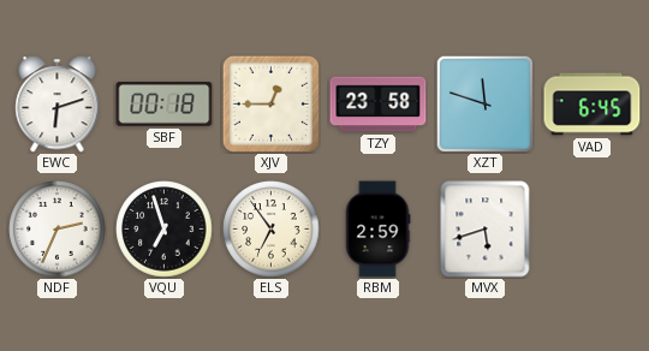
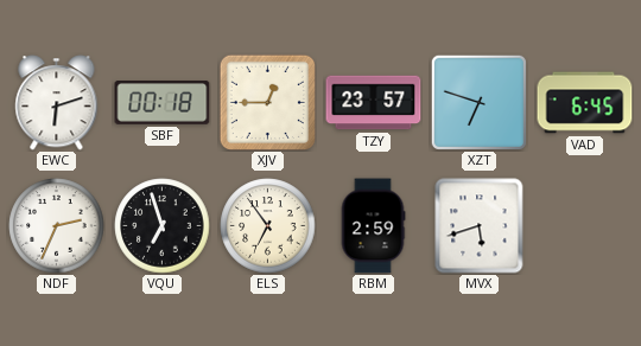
TZY: 23:58 -> 23:57 (374, 103)
XZT: 11:48 -> 6:48 (478, 102)
